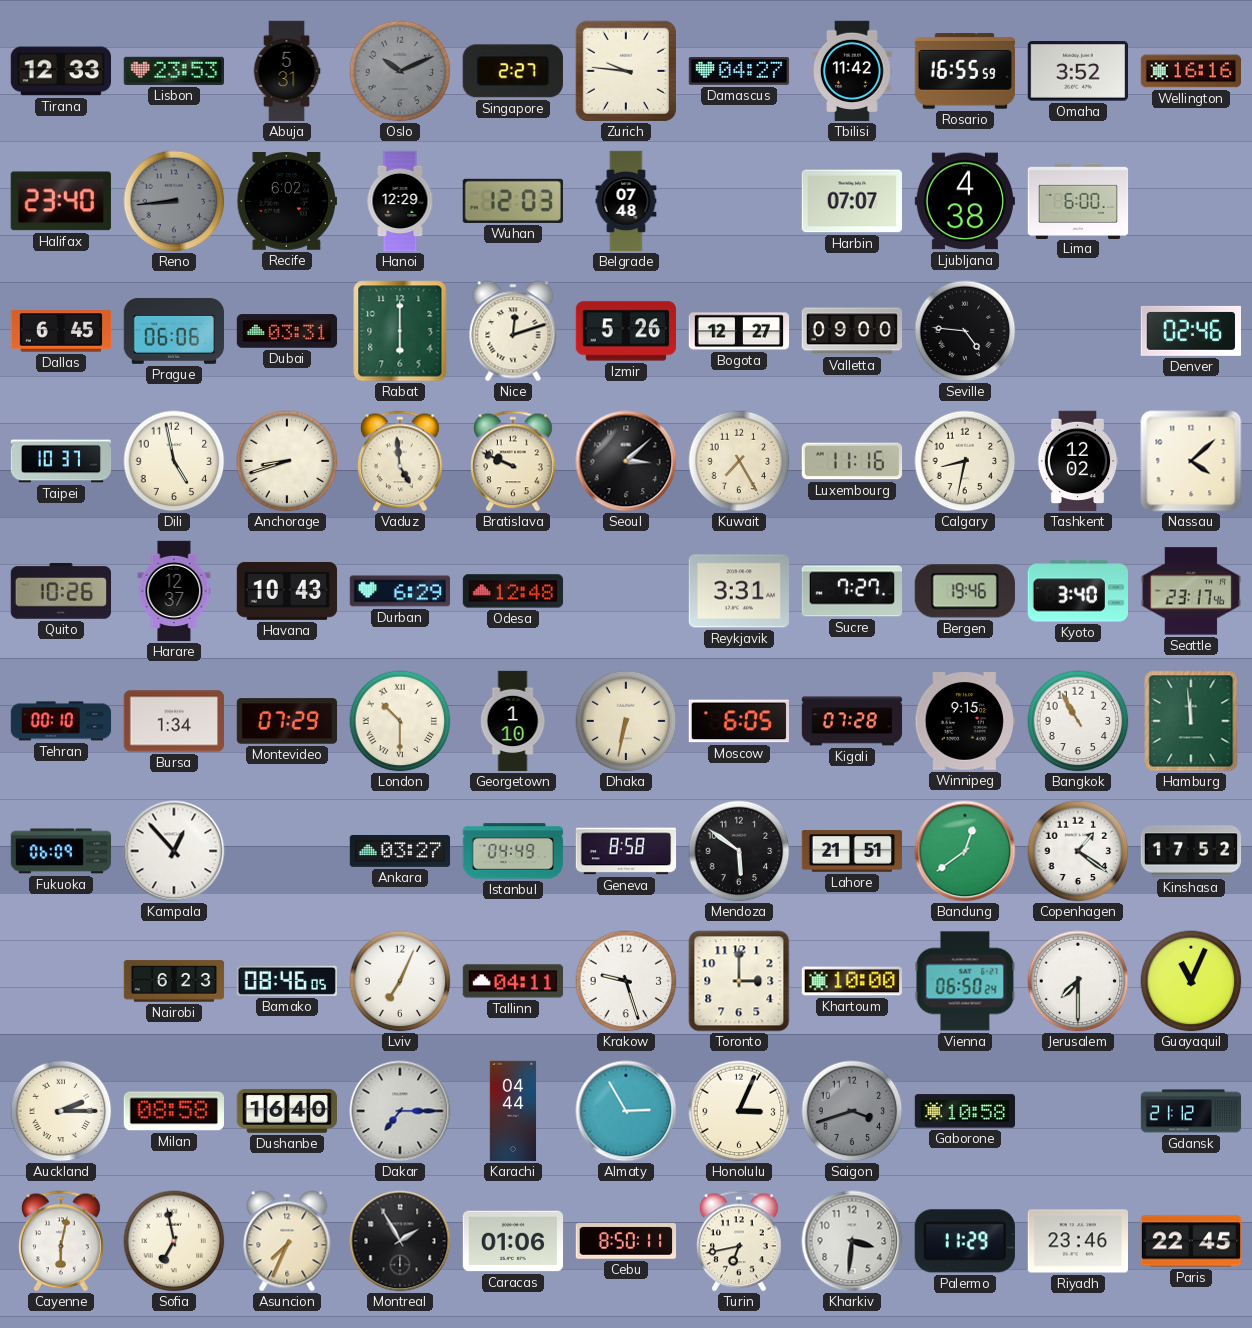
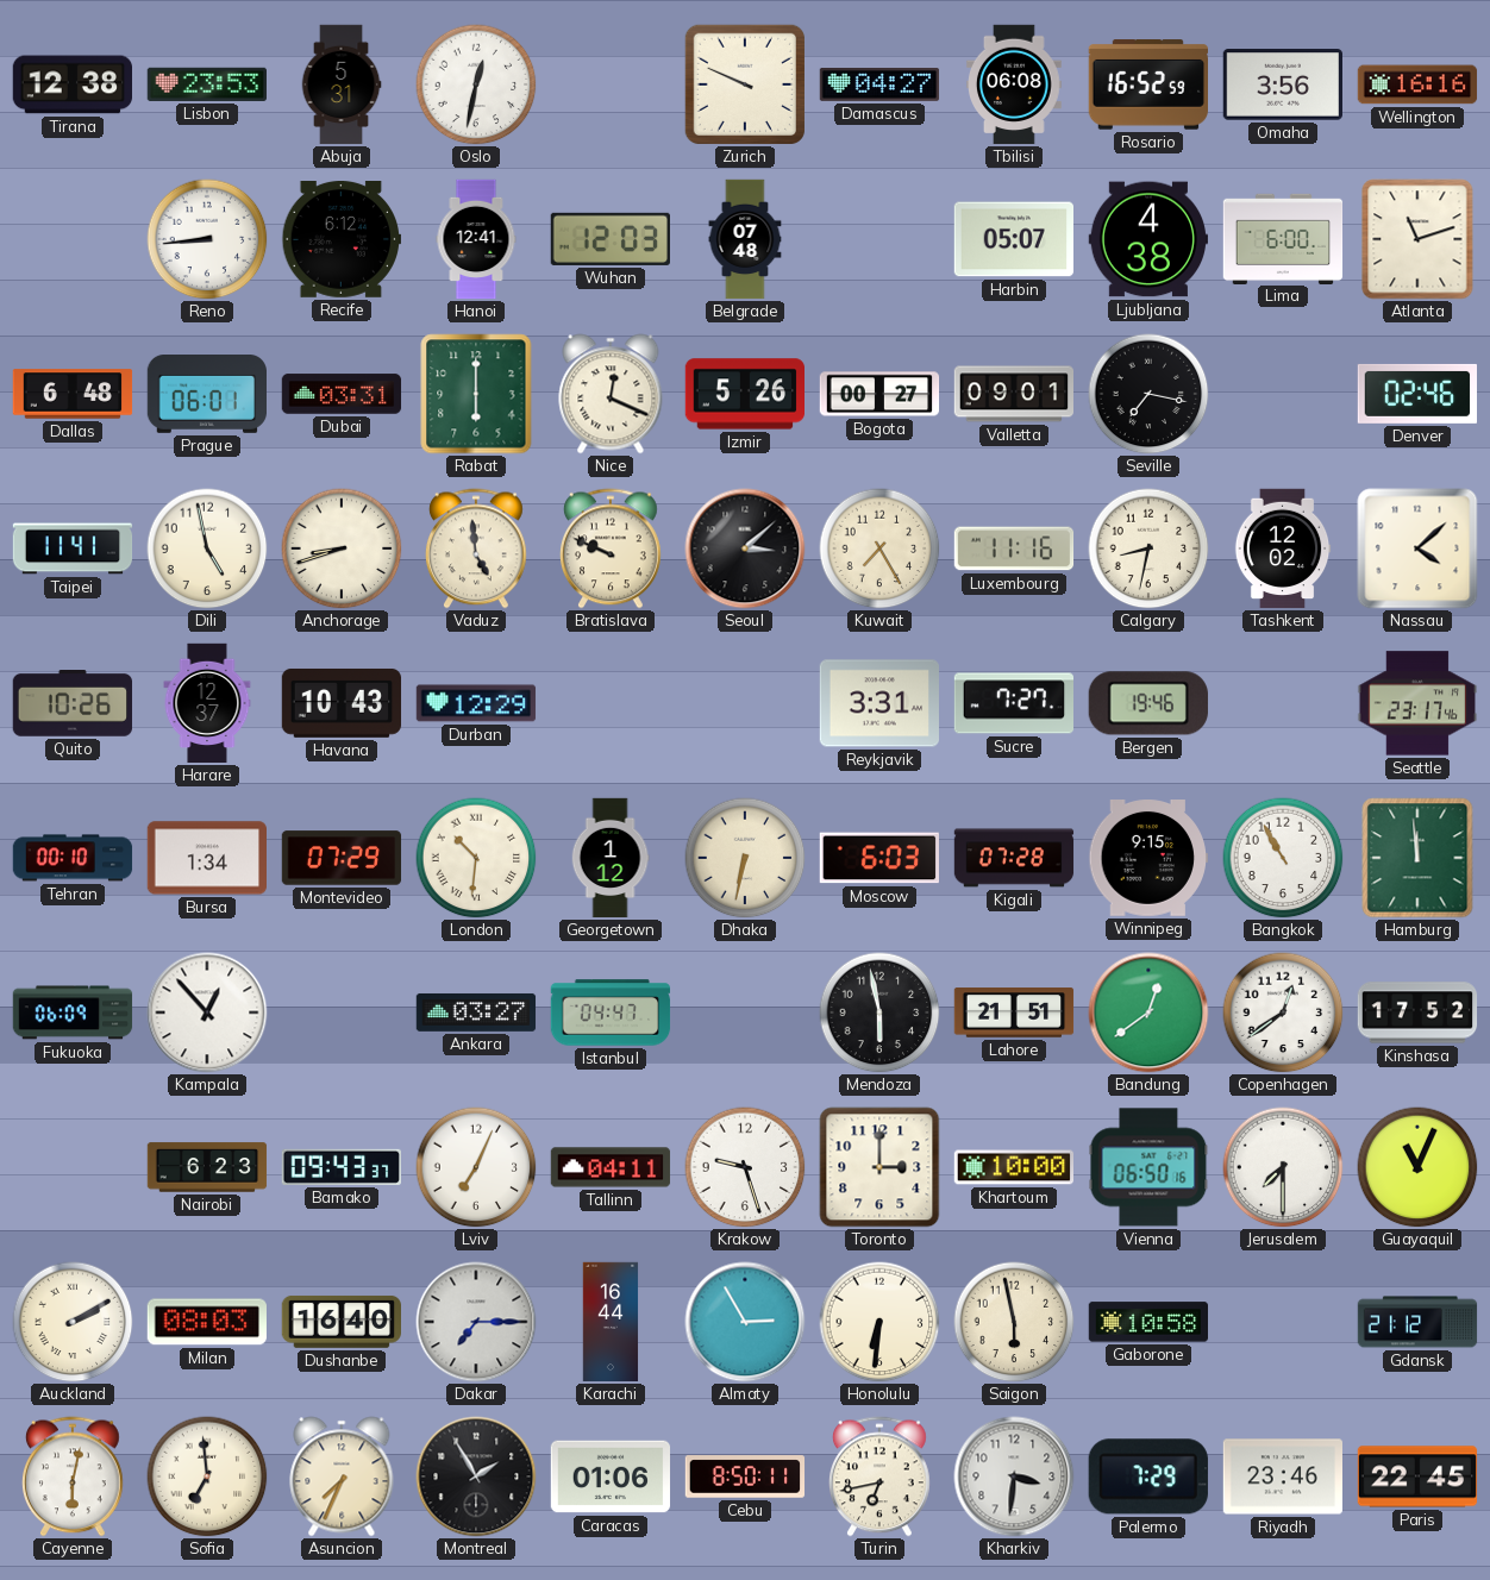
Tirana: 12:33 -> 12:38 (71, 84)
Oslo: 10:11 -> 12:32 (476, 84)
Oslo dial: grey -> white (476, 84)
Singapore: 2:27 -> none (513, 71)
Zurich: 9:46 -> 9:49 (745, 84)
Tbilisi: 11:42 -> 06:08 (1015, 84)
Rosario: 16:55 -> 16:52 (1147, 84)
Omaha: 3:52 -> 3:56 (1282, 84)
Halifax: 23:40 -> none (61, 201)
Reno dial: grey -> white (207, 239)
Recife: 6:02 -> 6:12 (340, 240)
Hanoi: 12:29 -> 12:41 (476, 239)
Harbin: 07:07 -> 05:07 (1013, 239)
Atlanta: none -> 11:12 (1417, 239)
Dallas: 6:45 -> 6:48 (73, 394)
Prague: 06:06 -> 06:01 (206, 395)
Nice: 12:12 -> 12:19 (611, 394)
Bogota: 12:27 -> 00:27 (879, 394)
Valletta: 09:00 -> 09:01 (1013, 394)
Seville: 4:46 -> 7:17 (1148, 394)
Taipei: 10:37 -> 11:41 (73, 548)
Durban: 6:29 -> 12:29 (476, 703)
Odesa: 12:48 -> none (513, 591)
Kyoto: 3:40 -> none (1077, 591)
London: 10:30 -> 10:31 (476, 858)
Georgetown: 1:10 -> 1:12 (611, 858)
Moscow: 6:05 -> 6:03 (878, 858)
Istanbul: 04:49 -> 04:47 (611, 1012)
Geneva: 8:58 -> none (626, 851)
Mendoza: 5:51 -> 5:58 (879, 1012)
Copenhagen: 1:21 -> 12:39 (1283, 1012)
Bamako: 08:46 -> 09:43 (340, 1167)
Vienna: 06:50:24 -> 06:50:16 (1148, 1167)
Auckland: 2:15 -> 2:10 (73, 1322)
Milan: 08:58 -> 08:03 (207, 1322)
Karachi: 04:44 -> 16:44 (611, 1322)
Honolulu: 3:04 -> 6:31 (879, 1322)
Saigon: 3:42 -> 5:58 (1014, 1322)
Saigon dial: grey -> cream (1014, 1322)
Sofia: 6:58 -> 6:59 (207, 1476)
Palermo: 11:29 -> 7:29 (1148, 1476)
